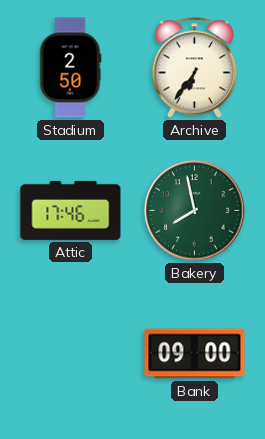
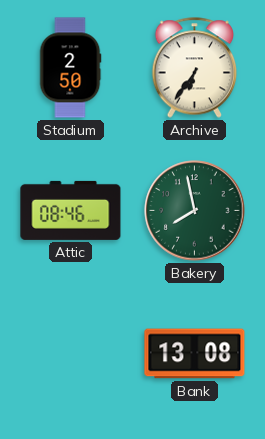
Attic: 17:46 -> 08:46 (71, 210)
Bank: 09:00 -> 13:08 (195, 354)
